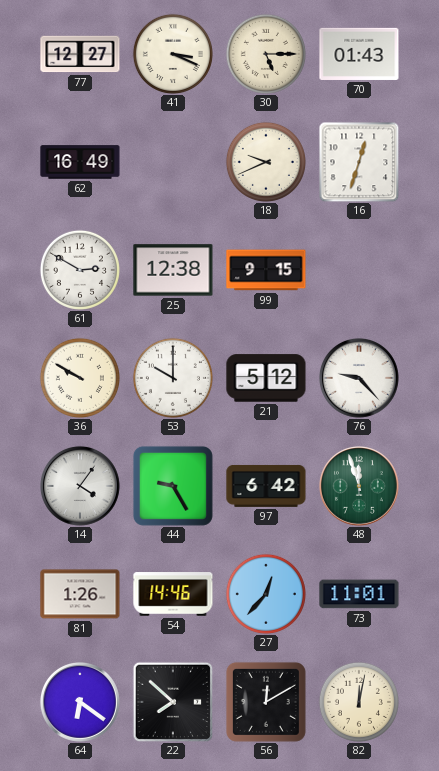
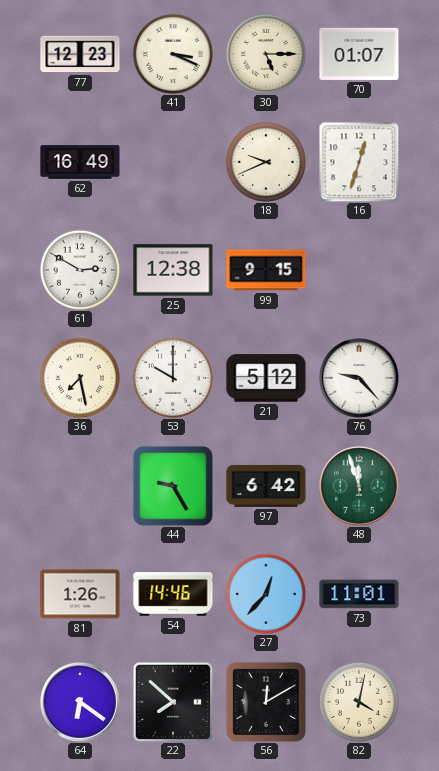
77: 12:27 -> 12:23 (80, 54)
70: 01:43 -> 01:07 (359, 54)
36: 9:50 -> 7:28 (80, 378)
14: 4:06 -> none (80, 486)
82: 12:02 -> 4:02 (359, 702)
